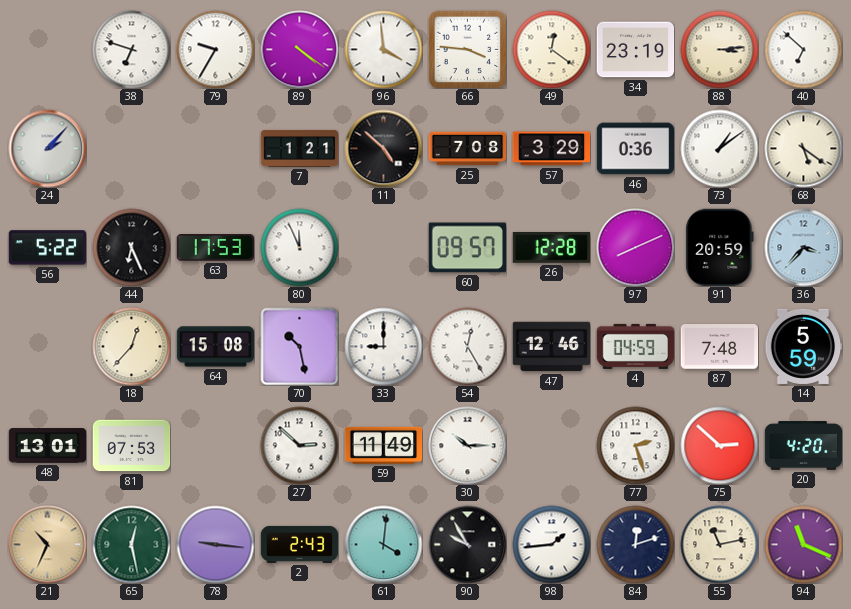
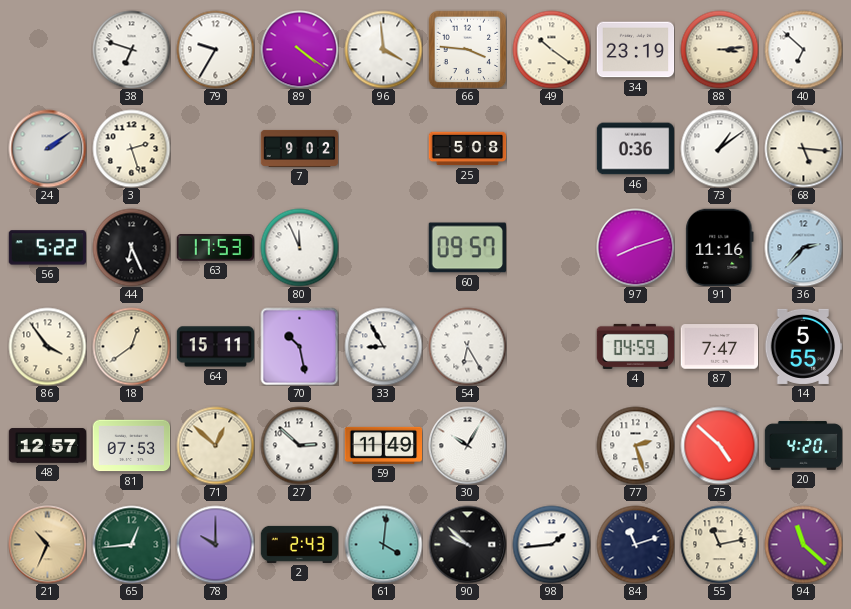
49: 12:21 -> 10:21 (551, 49)
24: 2:07 -> 2:09 (47, 148)
3: none -> 2:27 (131, 148)
7: 1:21 -> 9:02 (299, 148)
11: 4:52 -> none (383, 148)
25: 7:08 -> 5:08 (467, 149)
57: 3:29 -> none (551, 149)
68: 5:21 -> 5:16 (803, 148)
26: 12:28 -> none (551, 248)
97: 8:11 -> 8:12 (635, 247)
91: 20:59 -> 11:16 (720, 247)
36: 3:37 -> 2:37 (803, 247)
86: none -> 3:54 (47, 346)
18: 12:37 -> 12:39 (131, 346)
64: 15:08 -> 15:11 (215, 347)
33: 9:00 -> 8:55 (383, 346)
54: 12:25 -> 6:25 (467, 346)
47: 12:46 -> none (551, 347)
87: 7:48 -> 7:47 (719, 347)
14: 5:59 -> 5:55 (803, 346)
48: 13:01 -> 12:57 (47, 446)
71: none -> 12:52 (215, 445)
30: 10:15 -> 10:05 (467, 445)
75: 2:52 -> 4:52 (719, 445)
65: 12:28 -> 12:44 (131, 544)
78: 9:16 -> 10:00 (215, 544)
90: 9:55 -> 9:52 (467, 544)
84: 12:12 -> 11:12 (635, 544)
94: 11:19 -> 11:22 (803, 544)
